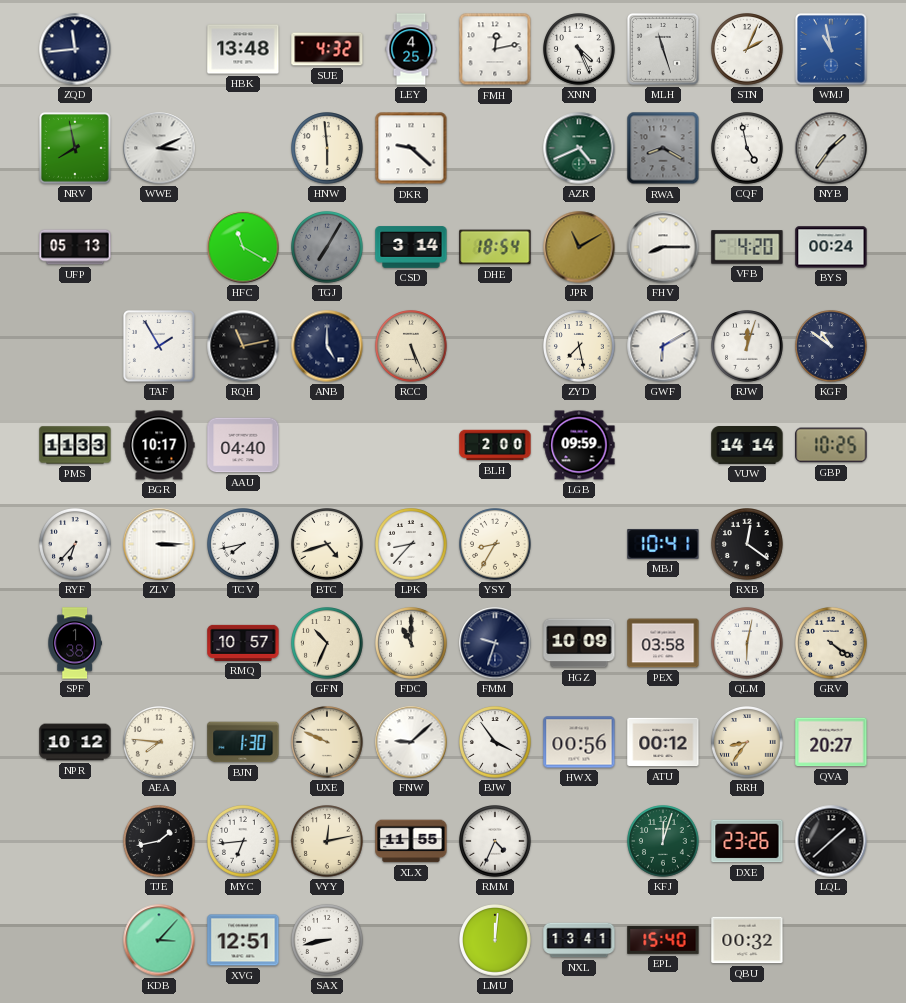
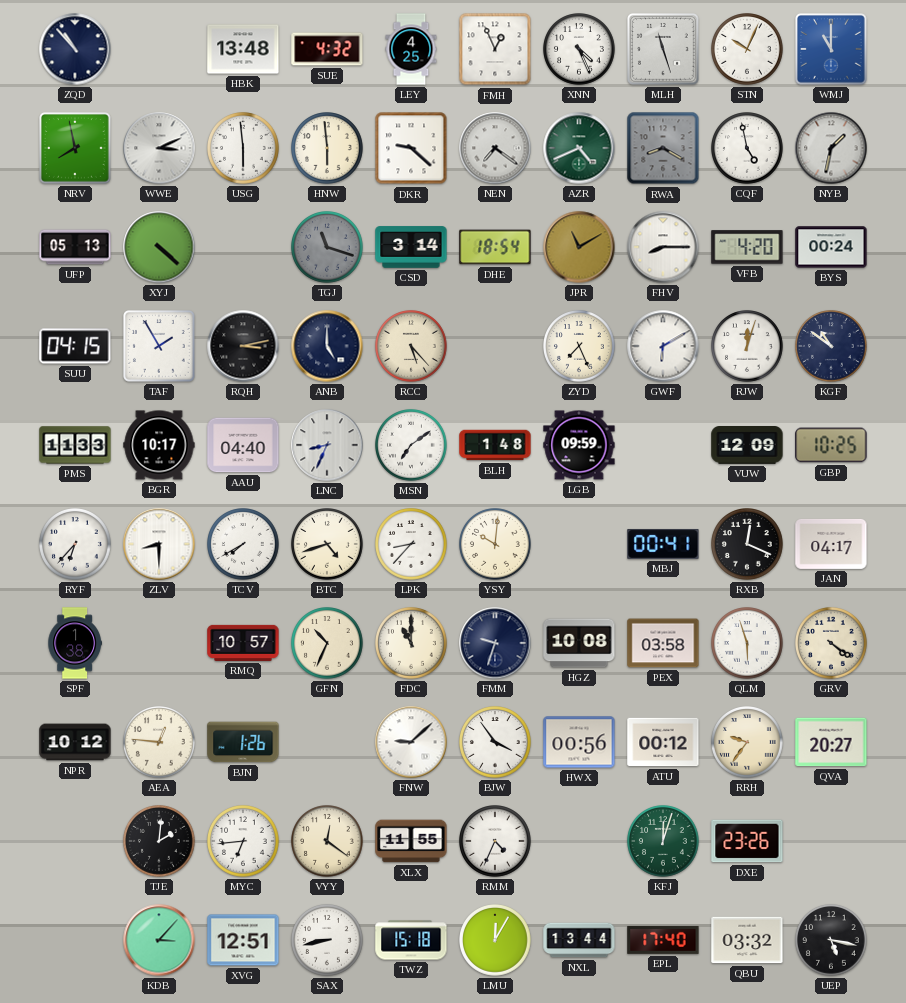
ZQD: 11:44 -> 10:53 (75, 49)
FMH: 12:13 -> 12:56 (495, 49)
STN: 2:04 -> 10:04 (748, 50)
WMJ: 10:58 -> 11:00 (832, 50)
USG: none -> 5:59 (244, 149)
NEN: none -> 7:21 (495, 148)
NYB: 1:36 -> 1:32 (831, 148)
XYJ: none -> 4:22 (159, 247)
HFC: 11:20 -> none (243, 247)
TGJ: 7:05 -> 11:18 (328, 248)
SUU: none -> 04:15 (75, 346)
RQH: 11:13 -> 3:13 (243, 346)
RCC: 5:26 -> 5:23 (412, 347)
ZYD: 7:28 -> 7:26 (580, 347)
LNC: none -> 8:34 (327, 445)
MSN: none -> 7:09 (412, 446)
BLH: 2:00 -> 1:48 (495, 445)
VUW: 14:14 -> 12:09 (747, 445)
ZLV: 3:15 -> 8:30 (159, 544)
TCV: 7:43 -> 7:40 (244, 545)
YSY: 8:35 -> 10:01 (496, 545)
MBJ: 10:41 -> 00:41 (663, 544)
RXB: 12:21 -> 12:19 (748, 545)
JAN: none -> 04:17 (831, 544)
HGZ: 10:09 -> 10:08 (579, 643)
QLM: 6:02 -> 5:57 (748, 644)
AEA: 7:46 -> 12:46 (160, 743)
BJN: 1:30 -> 1:26 (243, 742)
UXE: 9:49 -> none (328, 743)
RRH: 8:36 -> 9:36 (748, 743)
TJE: 1:43 -> 2:01 (160, 842)
VYY: 12:13 -> 12:21 (328, 842)
LQL: 1:38 -> none (831, 841)
TWZ: none -> 15:18 (411, 940)
LMU: 12:01 -> 12:05 (496, 941)
NXL: 13:41 -> 13:44 (579, 940)
EPL: 15:40 -> 17:40 (663, 940)
QBU: 00:32 -> 03:32 (747, 940)
UEP: none -> 5:17 (832, 941)
